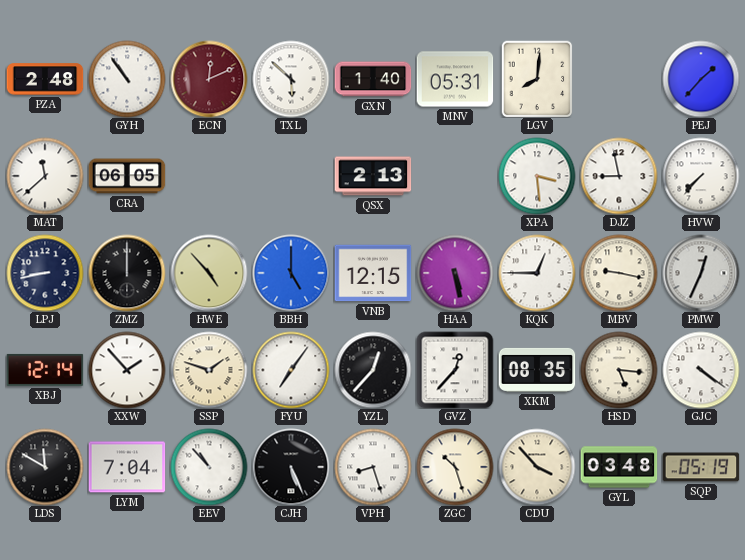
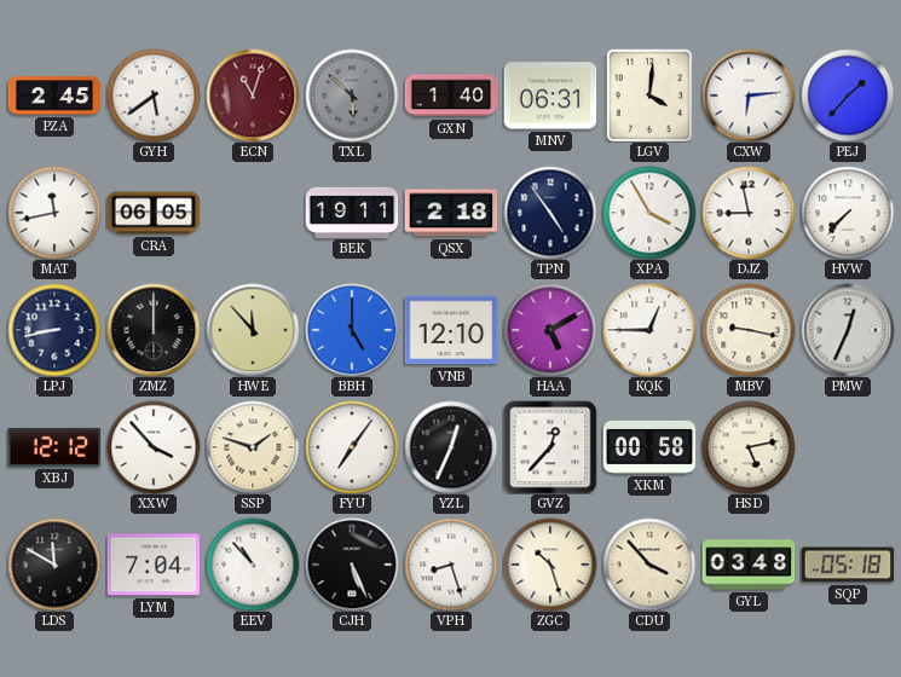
PZA: 2:48 -> 2:45 (54, 96)
GYH: 10:54 -> 5:39 (154, 96)
ECN: 12:11 -> 11:03 (253, 96)
TXL dial: white -> grey (352, 96)
MNV: 05:31 -> 06:31 (550, 96)
LGV: 8:01 -> 4:01 (649, 96)
CXW: none -> 6:14 (749, 96)
MAT: 11:38 -> 11:43 (54, 213)
BEK: none -> 19:11 (352, 212)
QSX: 2:13 -> 2:18 (451, 213)
TPN: none -> 4:54 (550, 213)
XPA: 3:29 -> 3:55 (649, 213)
HWE: 4:53 -> 11:53 (253, 330)
VNB: 12:15 -> 12:10 (451, 330)
HAA: 5:28 -> 5:10 (550, 330)
XBJ: 12:14 -> 12:12 (54, 447)
XXW: 1:53 -> 3:53 (154, 447)
YZL: 12:37 -> 12:34 (451, 447)
XKM: 08:35 -> 00:58 (649, 447)
HSD: 5:16 -> 5:13 (749, 447)
GJC: 4:21 -> none (701, 370)
SQP: 05:19 -> 05:18 (848, 565)
